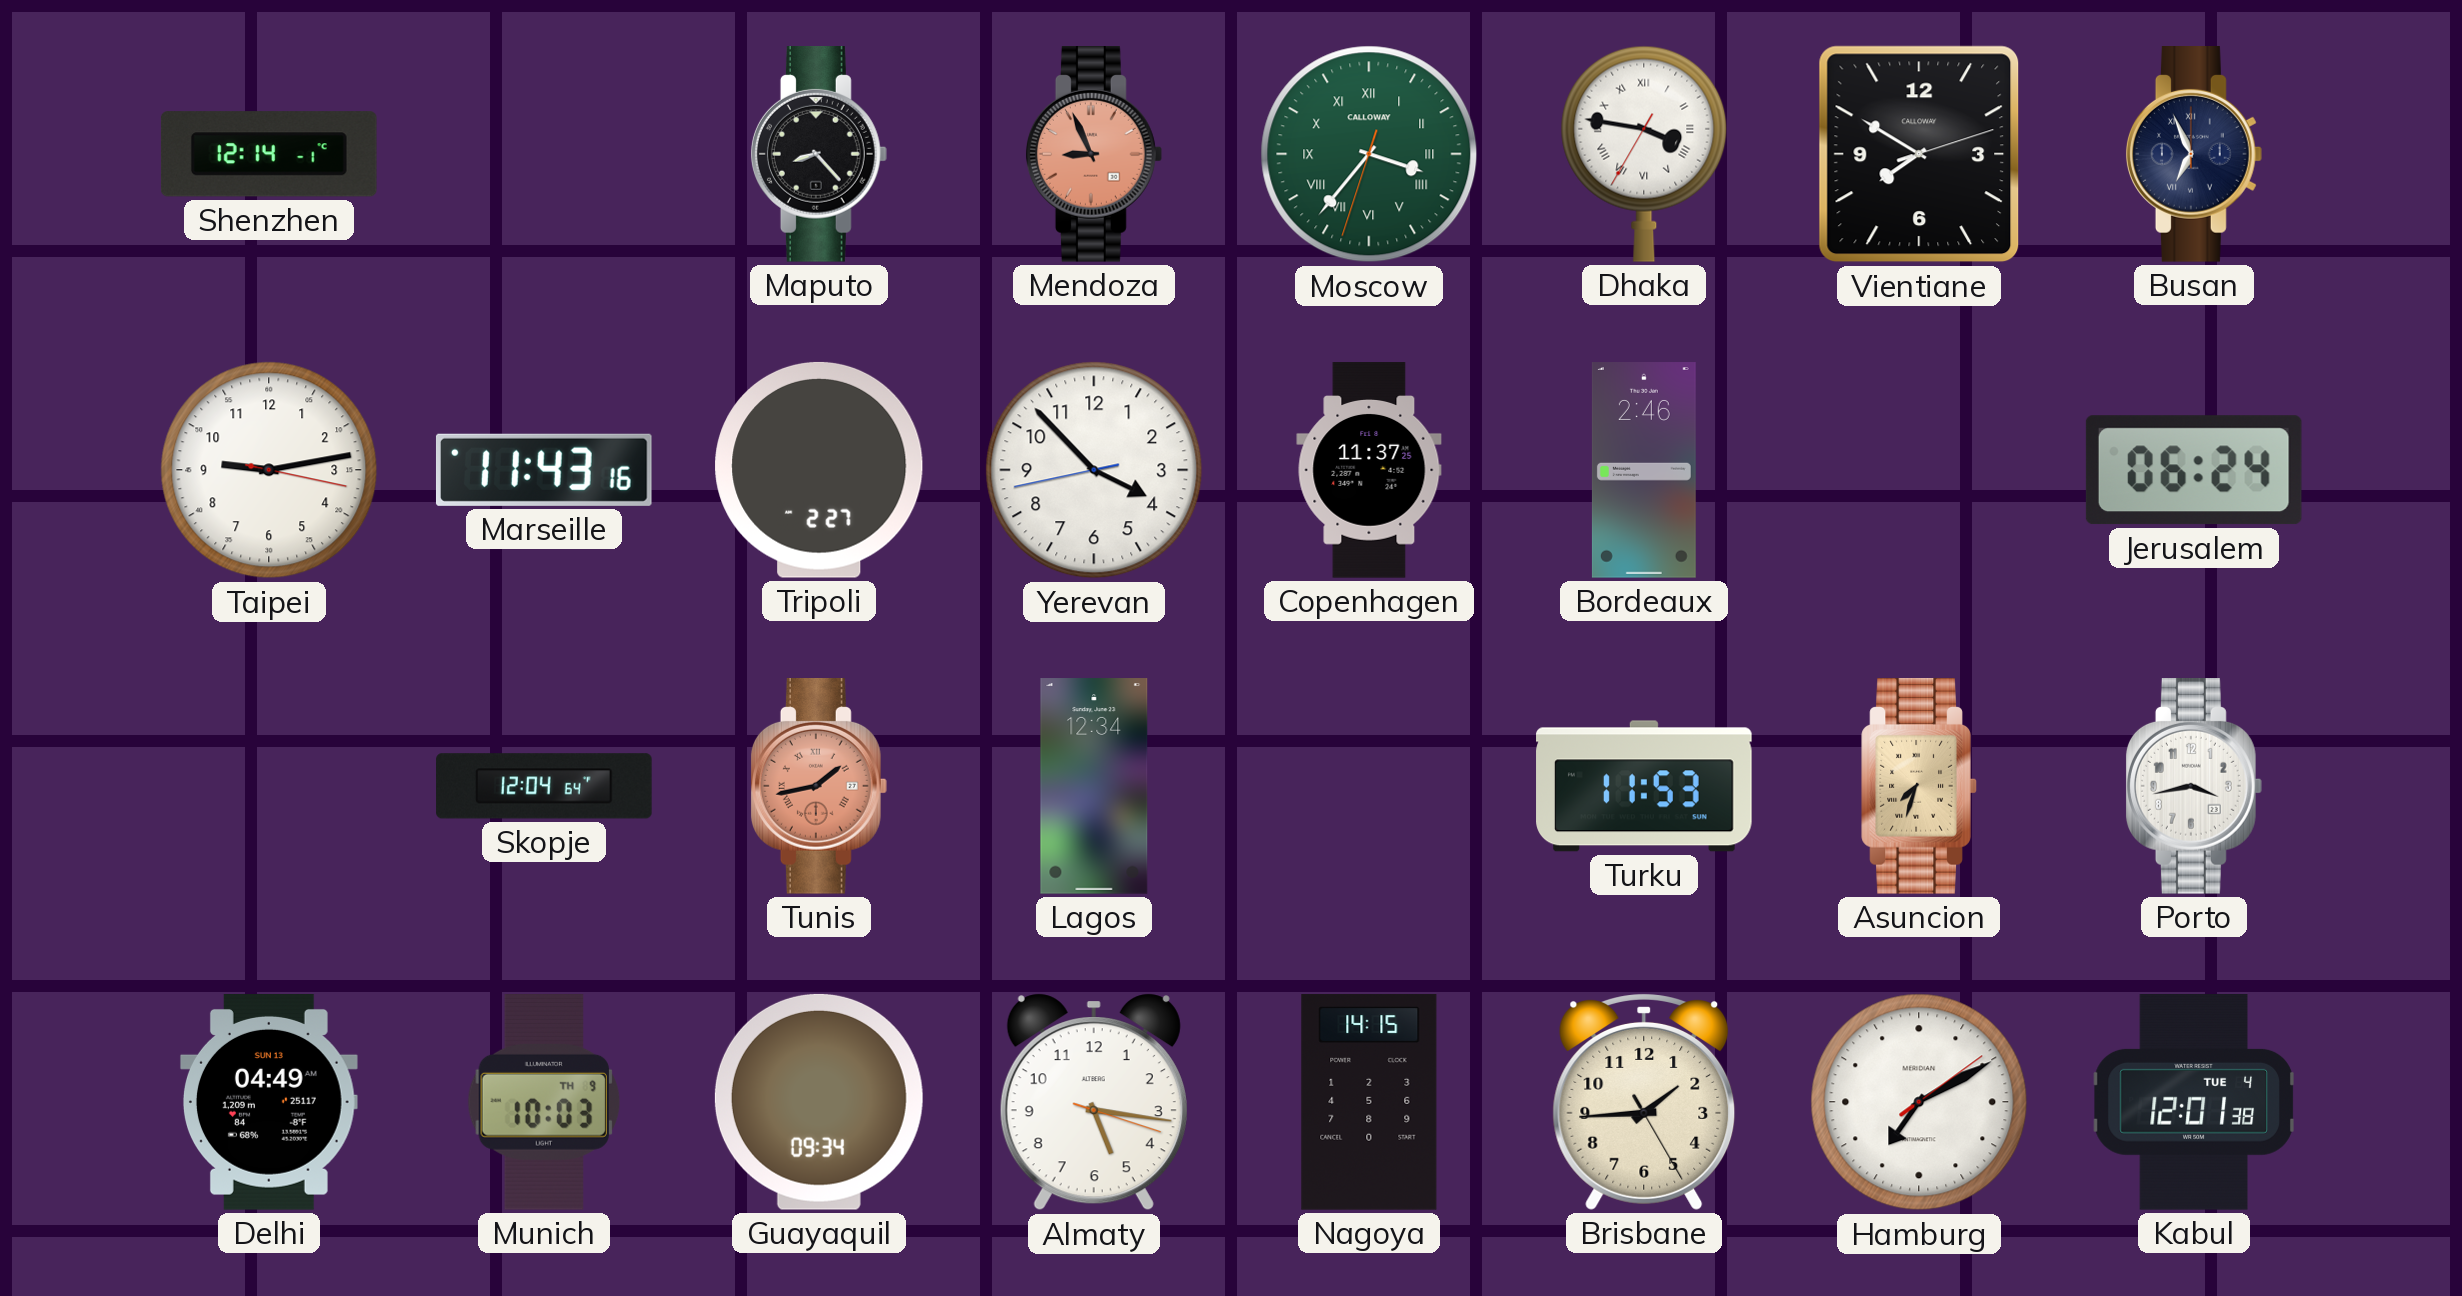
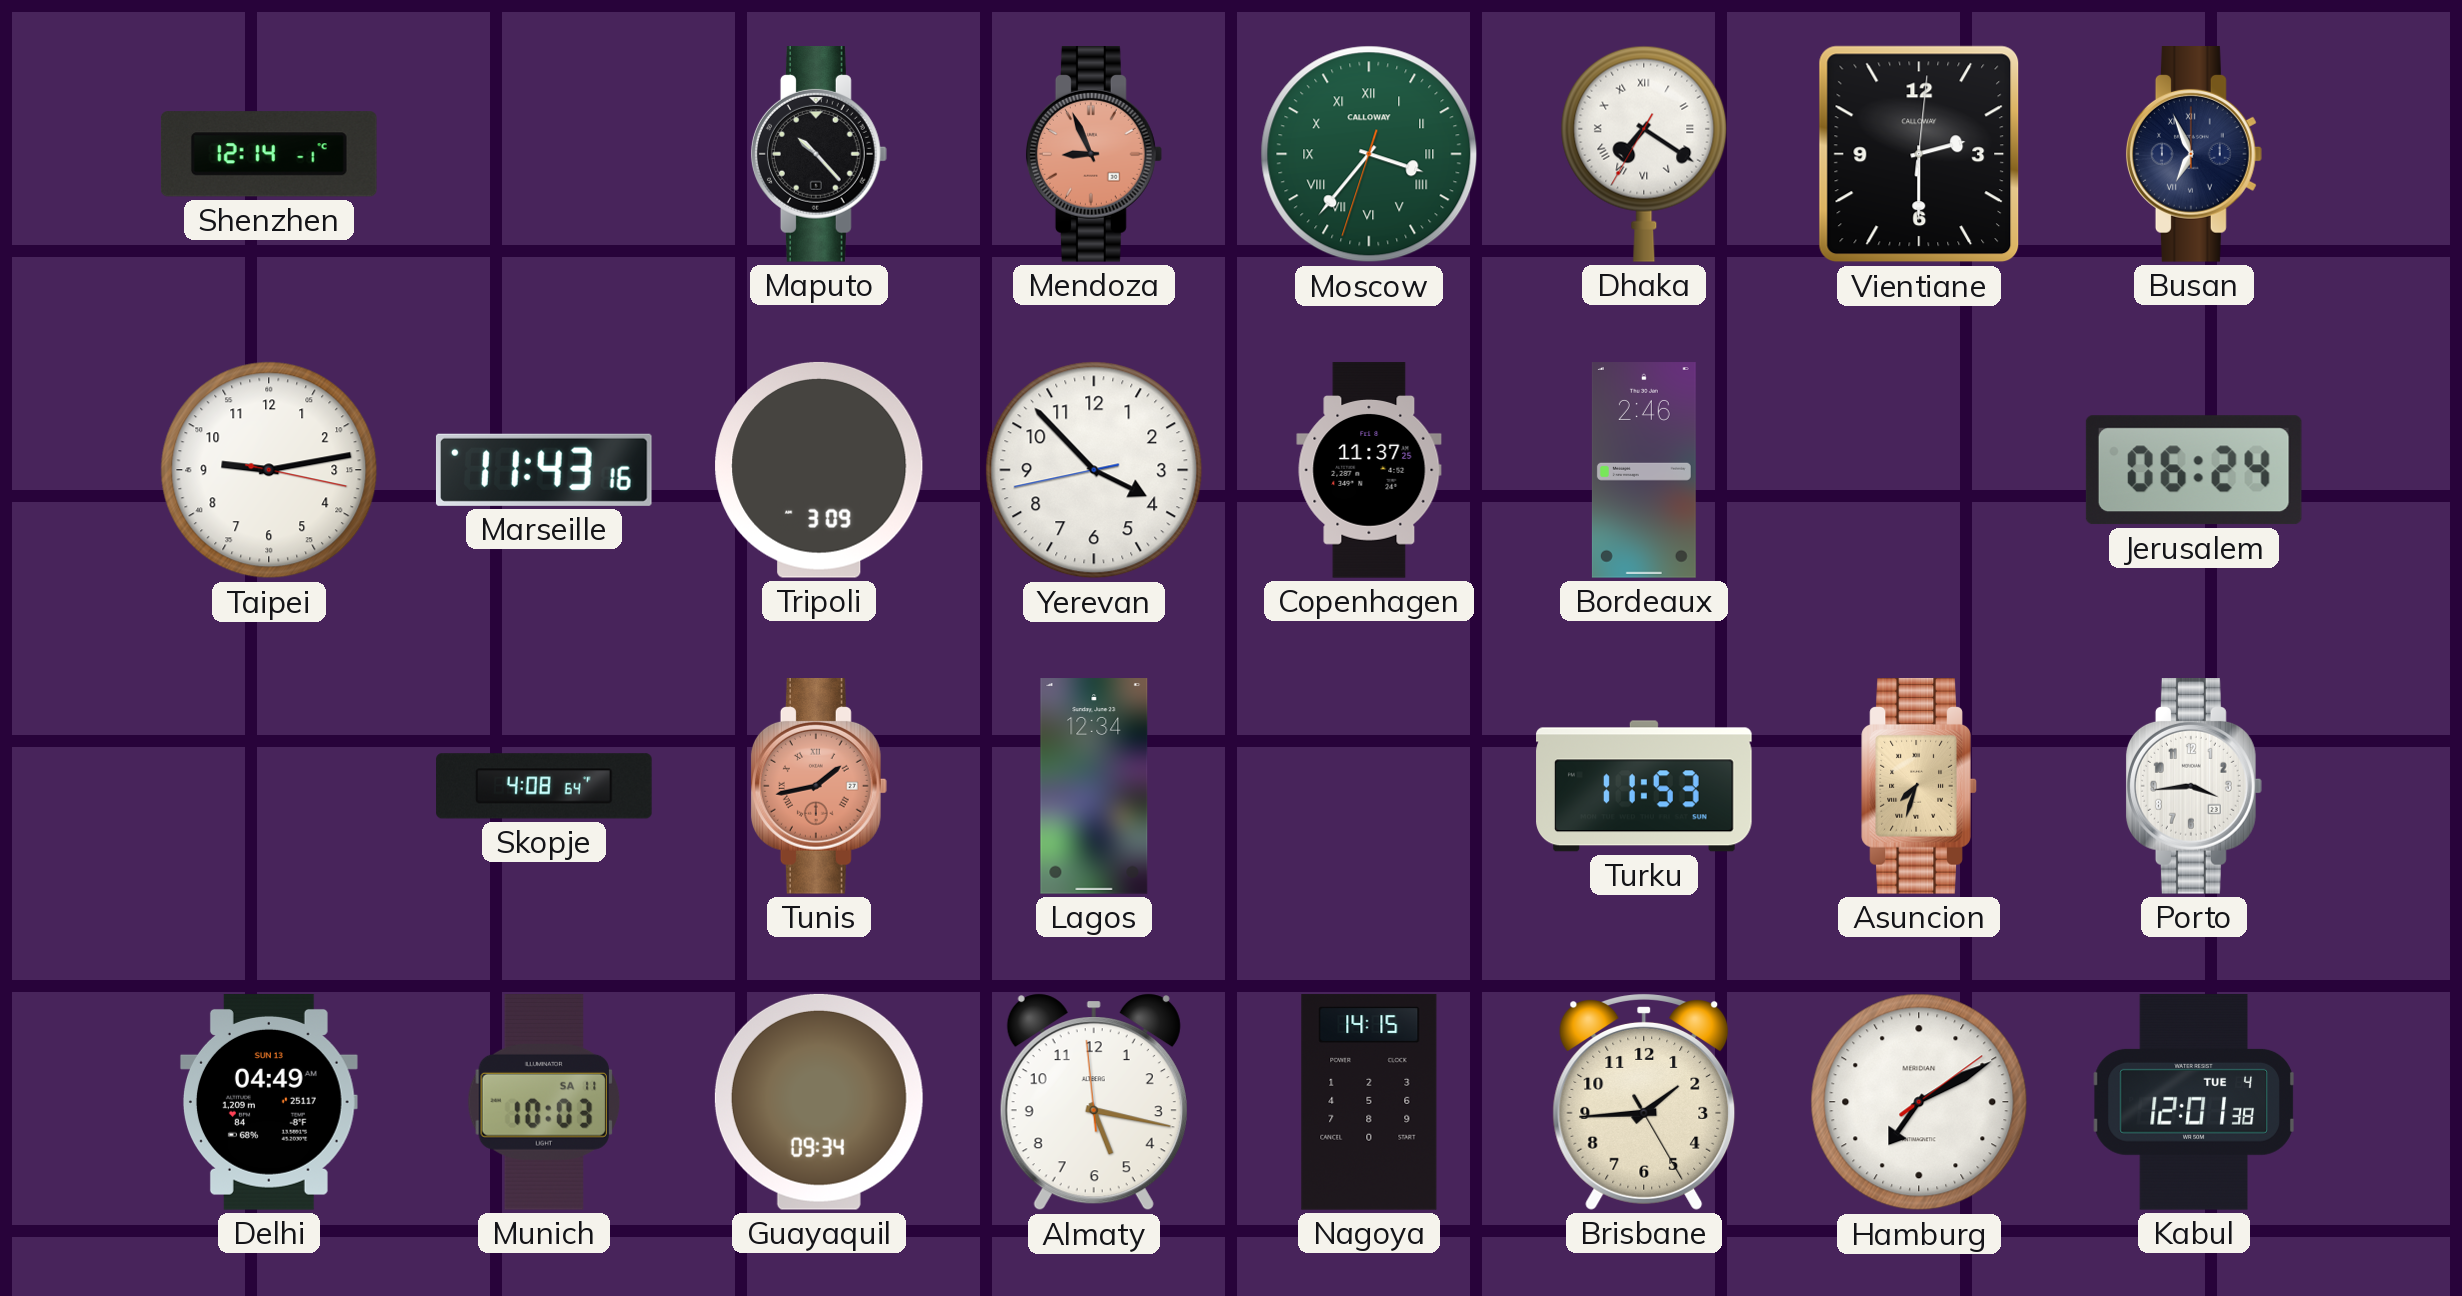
Maputo: 8:23 -> 10:23 (819, 155)
Dhaka: 3:46 -> 7:20 (1644, 154)
Vientiane: 7:50 -> 2:30 (1919, 154)
Tripoli: 2:27 -> 3:09 (819, 470)
Skopje: 12:04 -> 4:08 (544, 786)
Porto: 3:43 -> 3:44 (2194, 787)
Munich date: TH 9 -> SA 11 (544, 1102)
Almaty: 5:16:18 -> 5:16:59 (1094, 1102)
